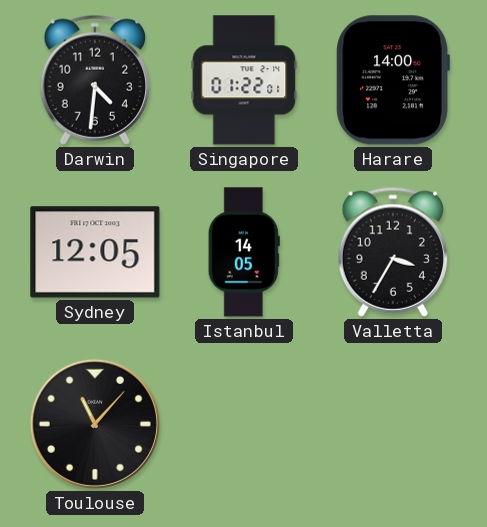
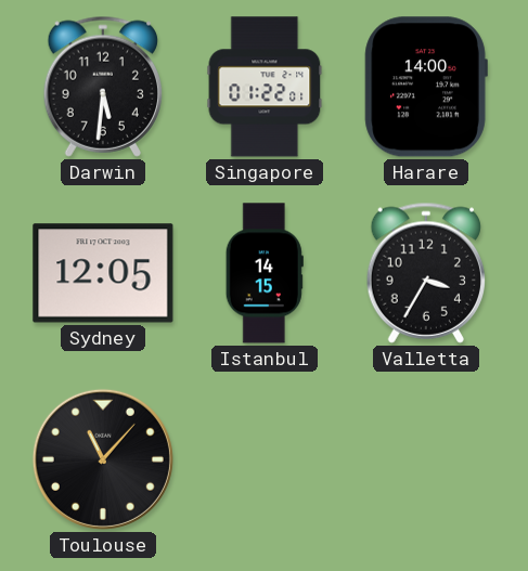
Darwin: 4:31 -> 5:31 (102, 87)
Istanbul: 14:05 -> 14:15 (265, 273)
